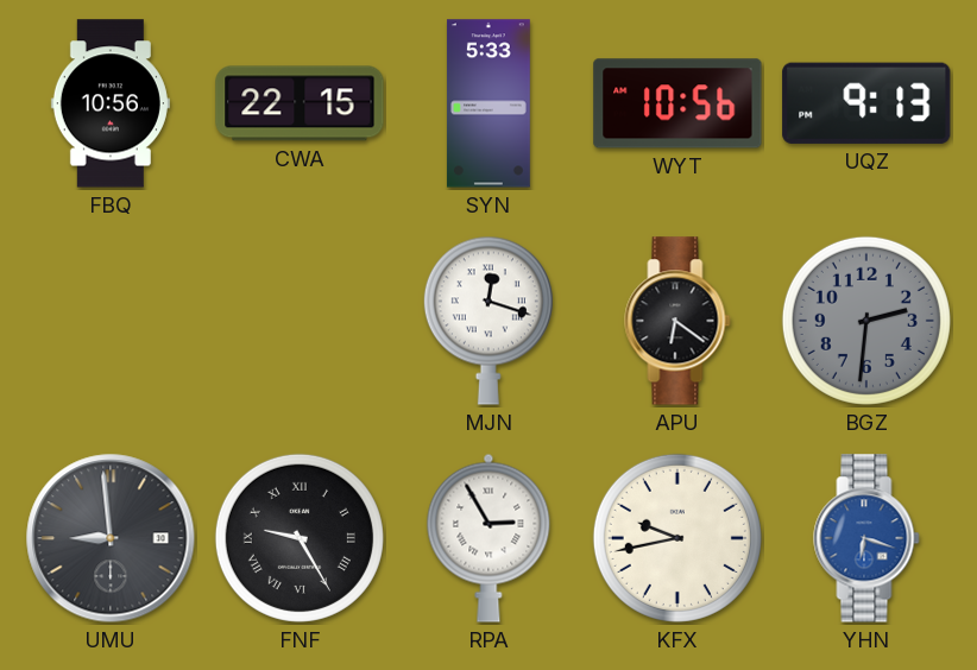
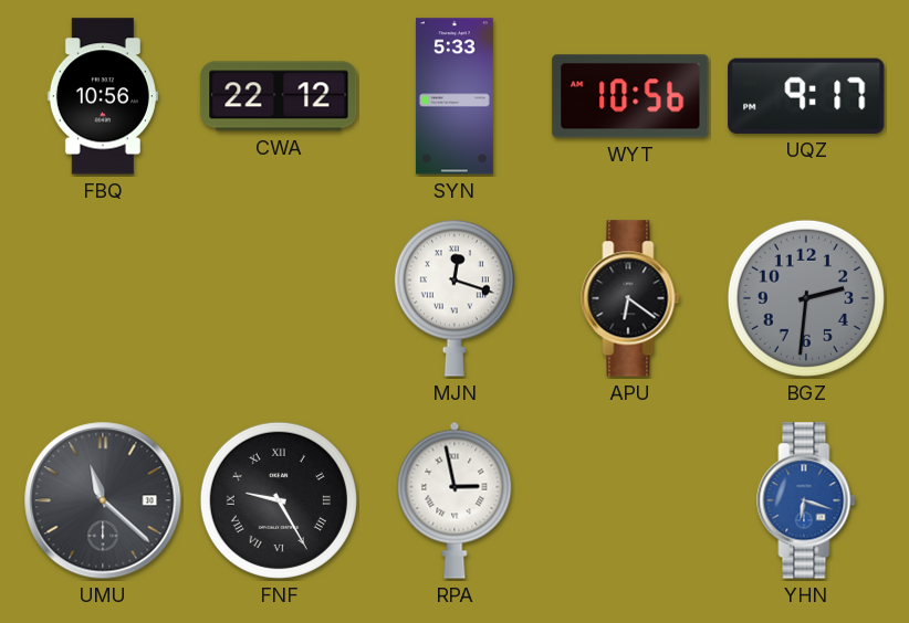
CWA: 22:15 -> 22:12 (279, 96)
UQZ: 9:13 -> 9:17 (806, 96)
UMU: 8:59 -> 11:22 (103, 500)
RPA: 2:55 -> 2:58 (454, 500)
KFX: 9:43 -> none (677, 538)
